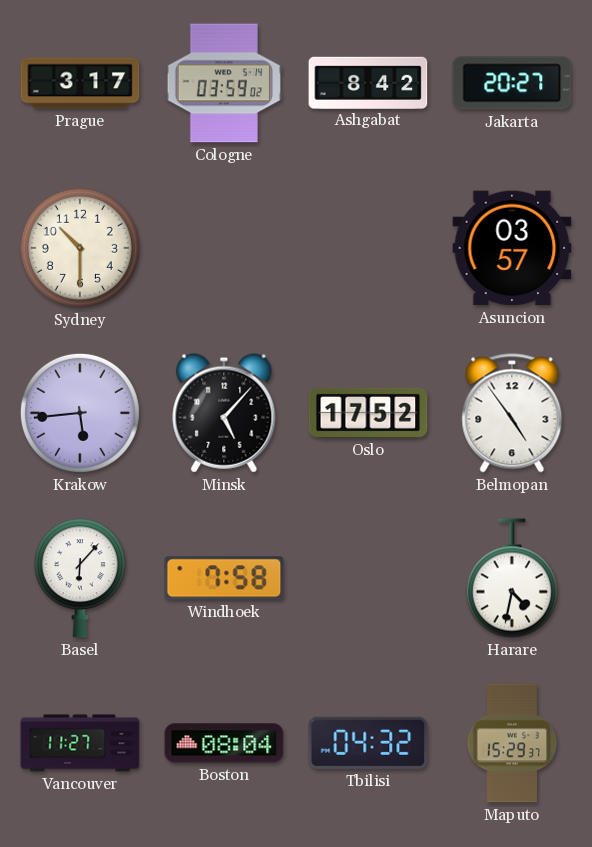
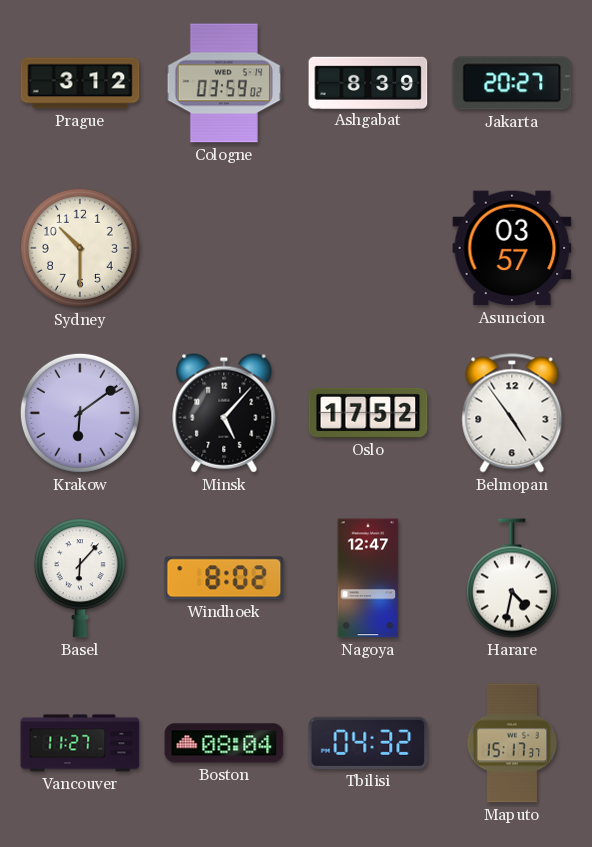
Prague: 3:17 -> 3:12 (80, 83)
Ashgabat: 8:42 -> 8:39 (368, 82)
Krakow: 5:44 -> 6:09 (80, 413)
Windhoek: 7:58 -> 8:02 (224, 578)
Nagoya: none -> 12:47 (368, 578)
Maputo: 15:29 -> 15:17 (512, 743)
